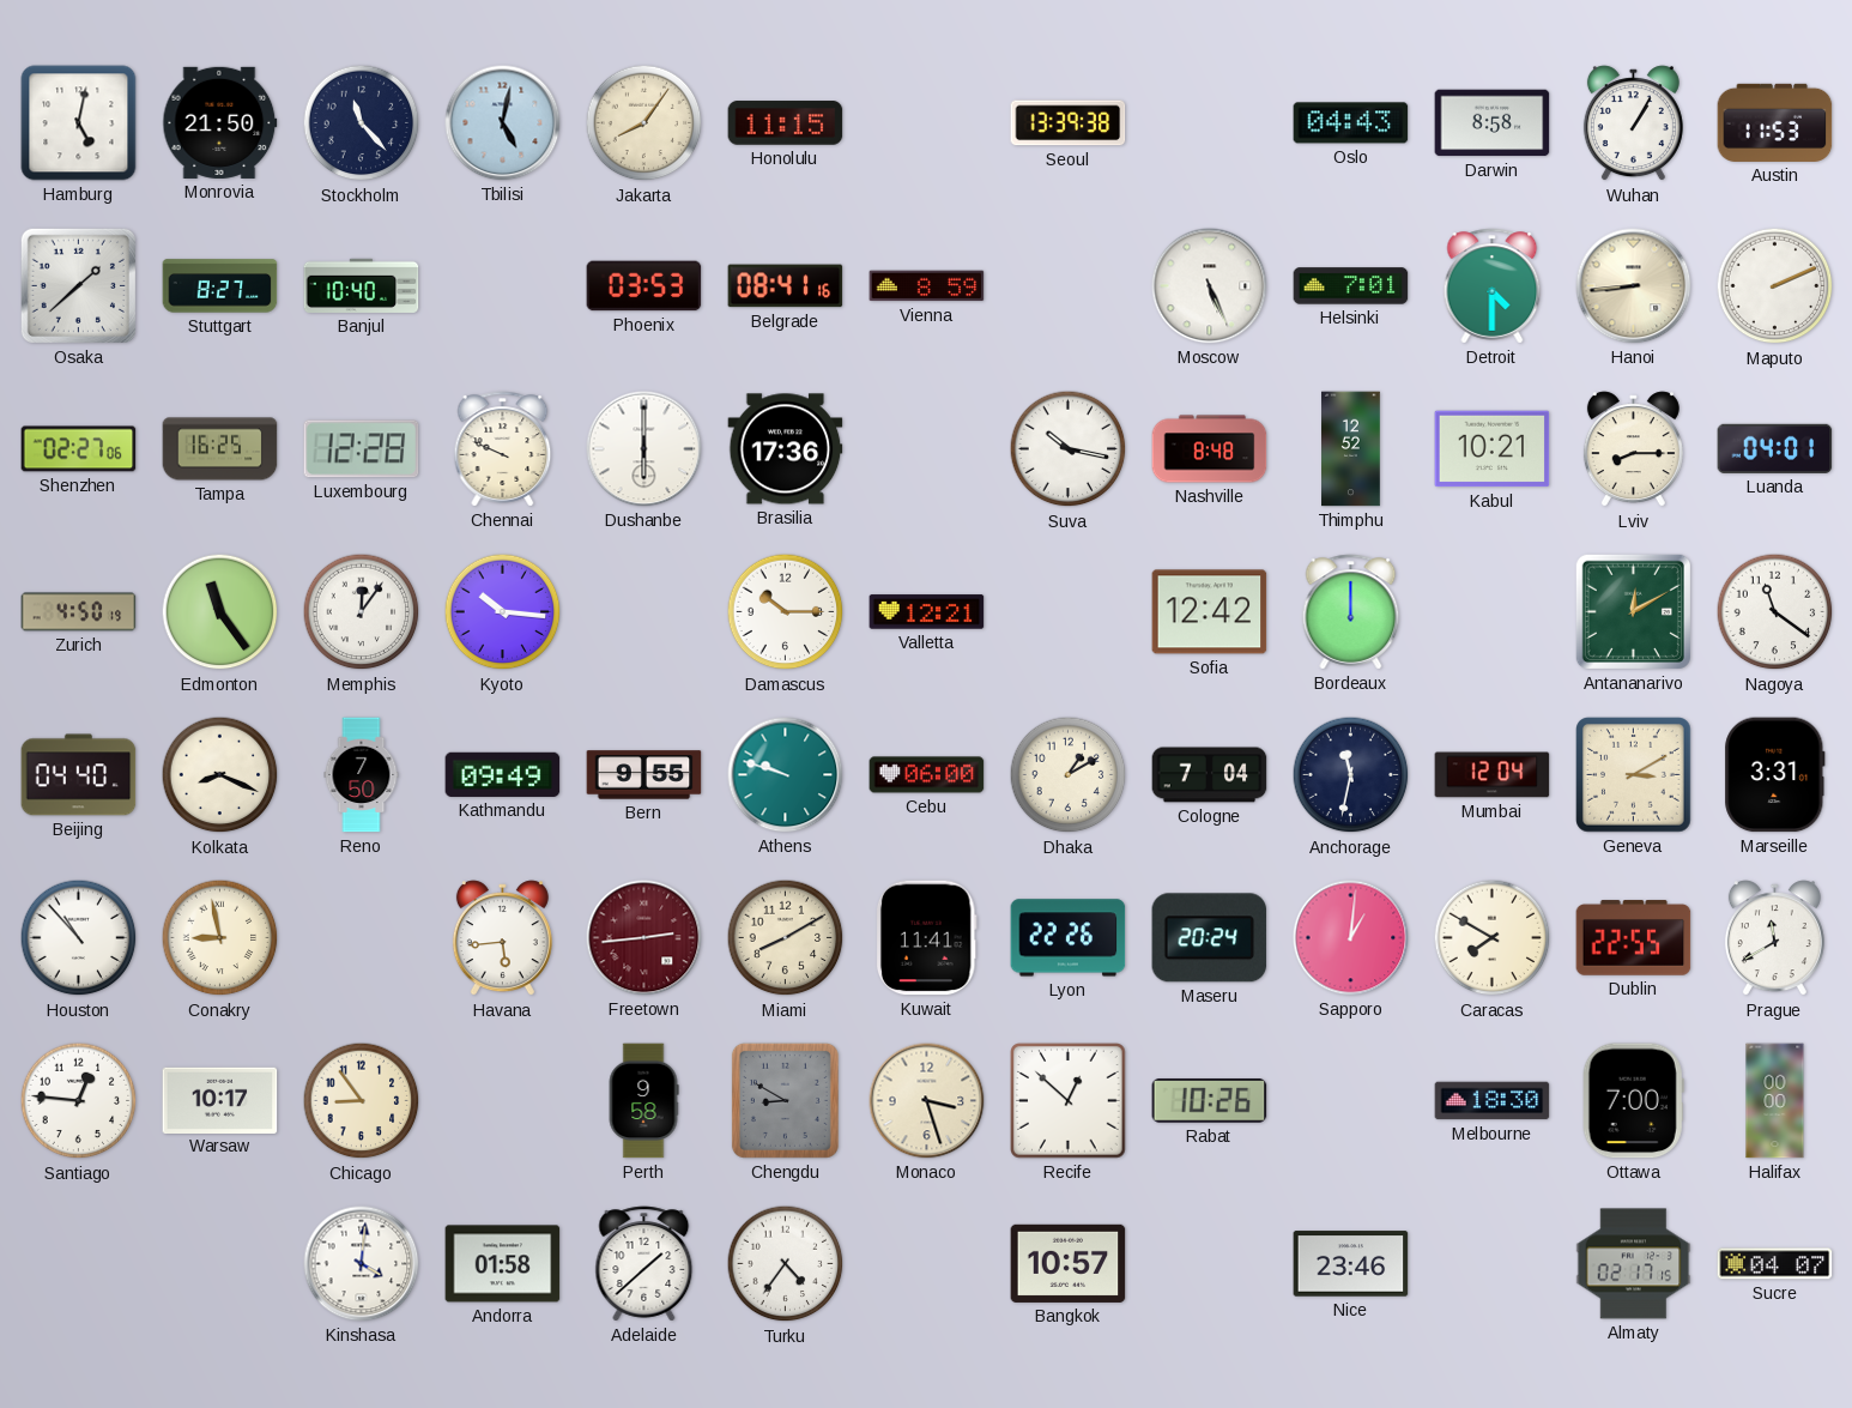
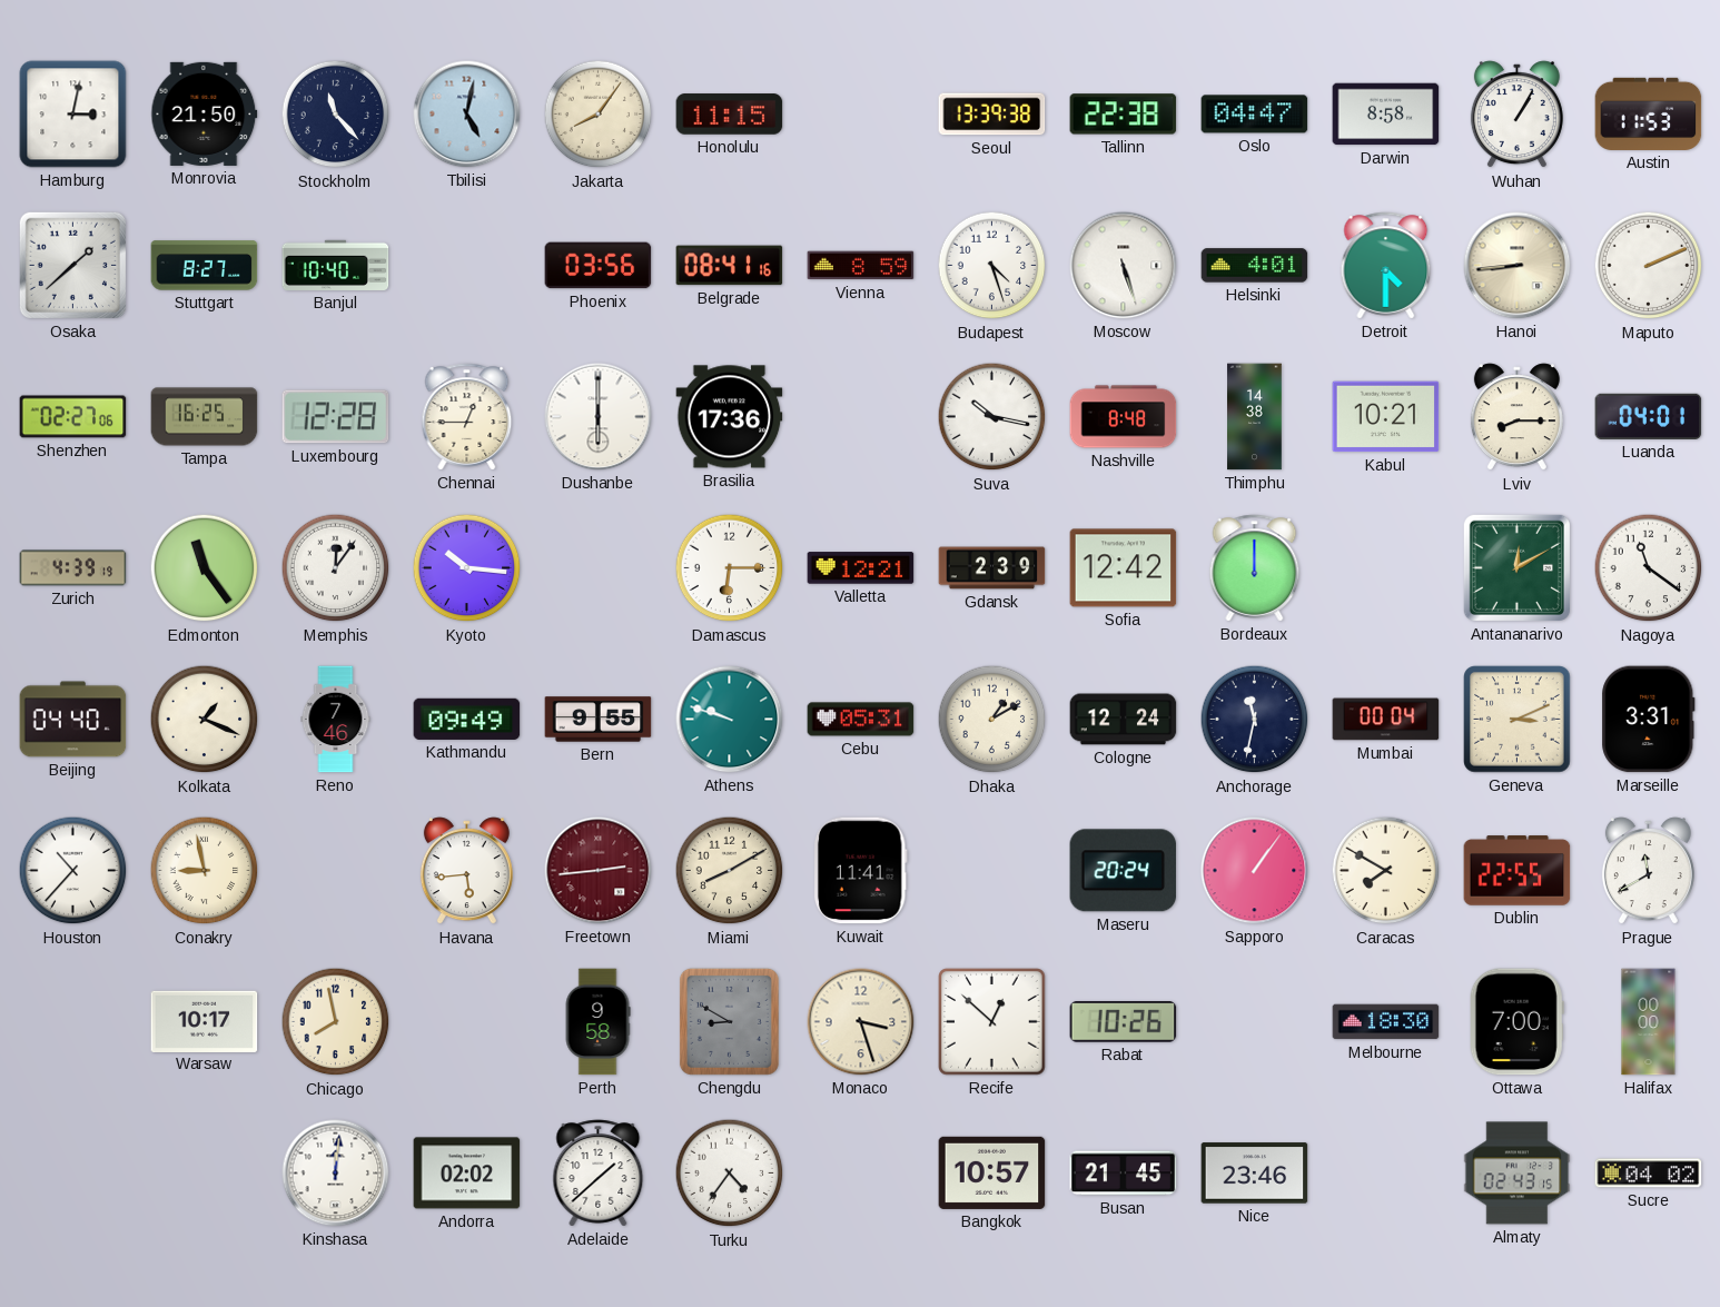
Hamburg: 5:02 -> 3:02 (73, 115)
Tallinn: none -> 22:38 (1124, 115)
Oslo: 04:43 -> 04:47 (1255, 115)
Phoenix: 03:53 -> 03:56 (599, 266)
Budapest: none -> 4:27 (992, 266)
Moscow: 5:26 -> 5:27 (1124, 266)
Helsinki: 7:01 -> 4:01 (1255, 266)
Chennai: 9:49 -> 12:45 (467, 417)
Thimphu: 12:52 -> 14:38 (1255, 417)
Zurich: 4:50 -> 4:39 (73, 568)
Damascus: 10:15 -> 6:15 (730, 568)
Gdansk: none -> 2:39 (992, 568)
Kolkata: 8:19 -> 1:19 (205, 720)
Reno: 7:50 -> 7:46 (336, 720)
Cebu: 06:00 -> 05:31 (861, 720)
Cologne: 7:04 -> 12:24 (1124, 720)
Mumbai: 12:04 -> 00:04 (1386, 720)
Geneva: 3:10 -> 3:11 (1518, 720)
Houston: 10:53 -> 10:37 (73, 871)
Lyon: 22:26 -> none (1069, 938)
Sapporo: 1:01 -> 1:06 (1255, 871)
Santiago: 12:46 -> none (79, 1101)
Chicago: 8:54 -> 7:58 (336, 1022)
Kinshasa: 4:01 -> 12:01 (336, 1174)
Andorra: 01:58 -> 02:02 (467, 1174)
Busan: none -> 21:45 (1124, 1174)
Almaty: 02:17 -> 02:43 (1518, 1174)
Sucre: 04:07 -> 04:02 (1649, 1174)
